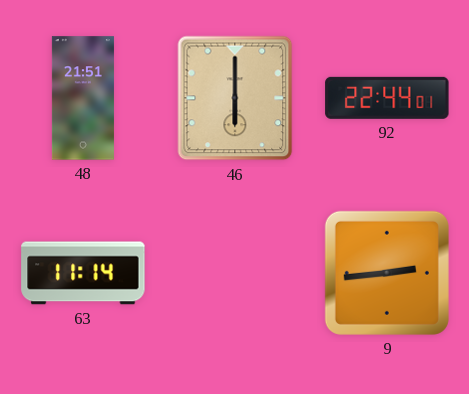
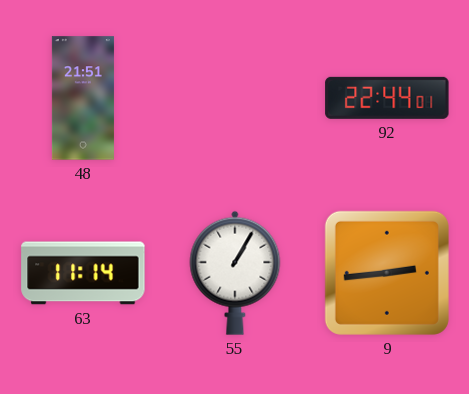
46: 6:00 -> none (235, 98)
55: none -> 1:05 (235, 273)
